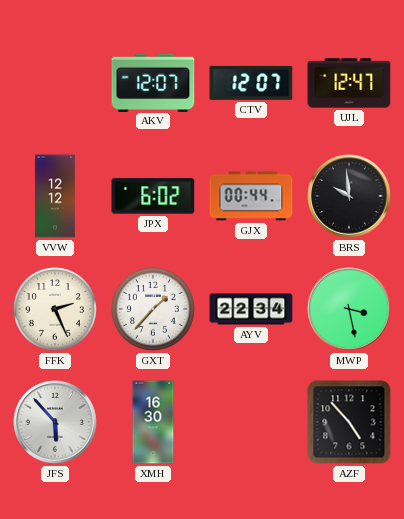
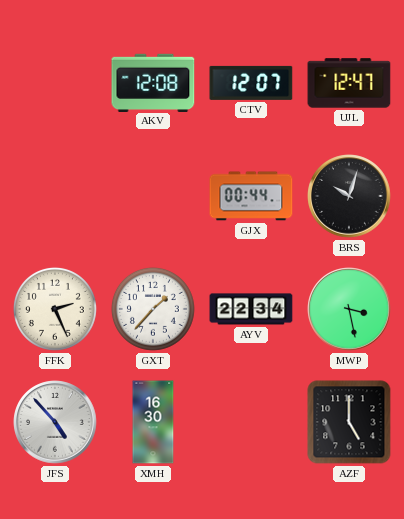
AKV: 12:07 -> 12:08 (153, 82)
VVW: 12:12 -> none (55, 196)
JPX: 6:02 -> none (153, 196)
BRS: 9:59 -> 10:03 (349, 196)
JFS: 5:53 -> 4:53 (55, 422)
AZF: 4:53 -> 5:00 (349, 422)
